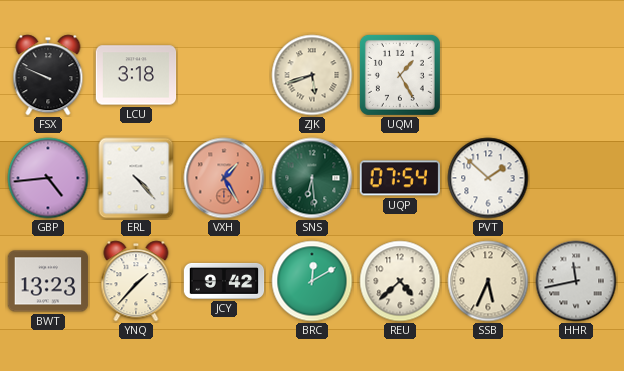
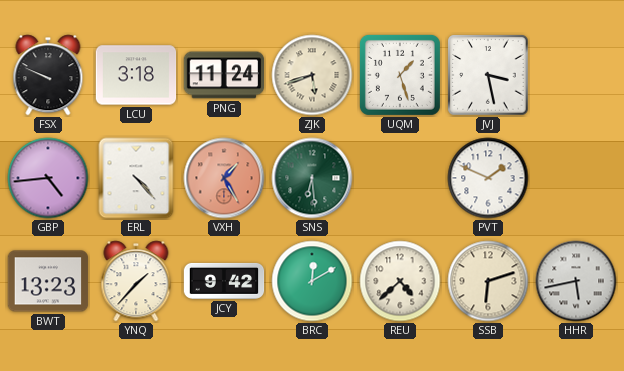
PNG: none -> 11:24 (224, 75)
UQM: 1:25 -> 1:27 (400, 75)
JVJ: none -> 3:28 (488, 75)
UQP: 07:54 -> none (399, 178)
PVT: 1:52 -> 1:49 (488, 178)
SSB: 5:34 -> 6:12 (488, 281)
HHR: 11:43 -> 5:43 (576, 281)
